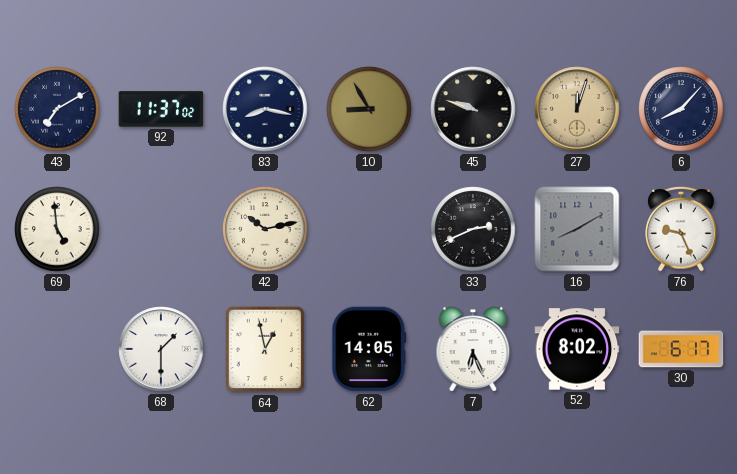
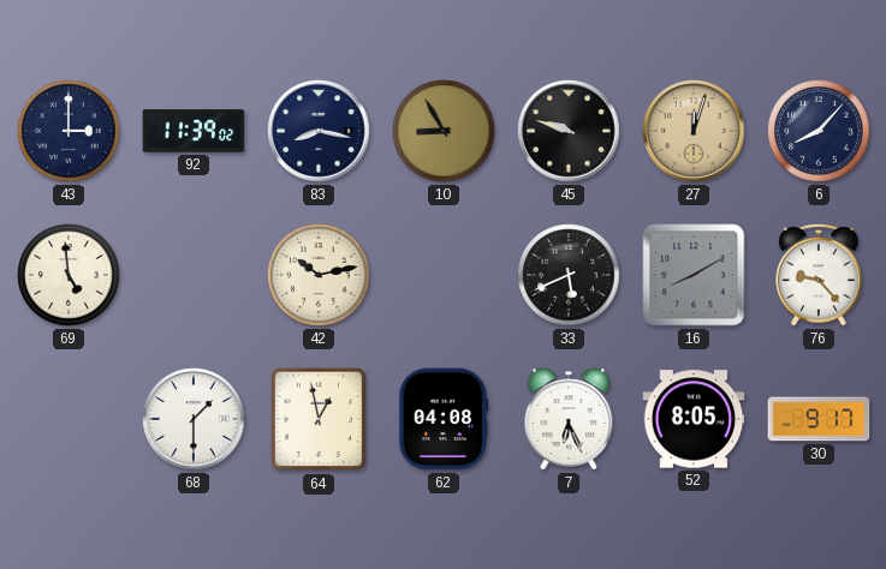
43: 7:10 -> 3:00 (69, 131)
92: 11:37 -> 11:39 (194, 131)
33: 2:41 -> 5:41 (569, 275)
76: 9:26 -> 9:23 (819, 275)
62: 14:05 -> 04:08 (444, 419)
52: 8:02 -> 8:05 (694, 419)
30: 6:17 -> 9:17 (819, 419)
